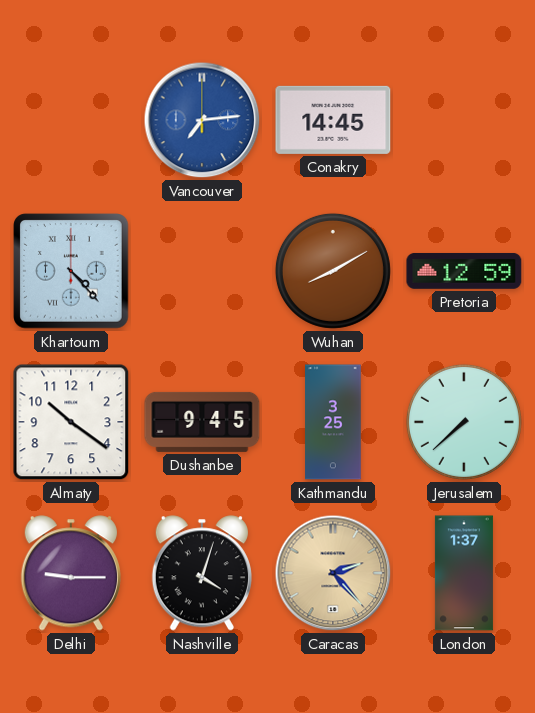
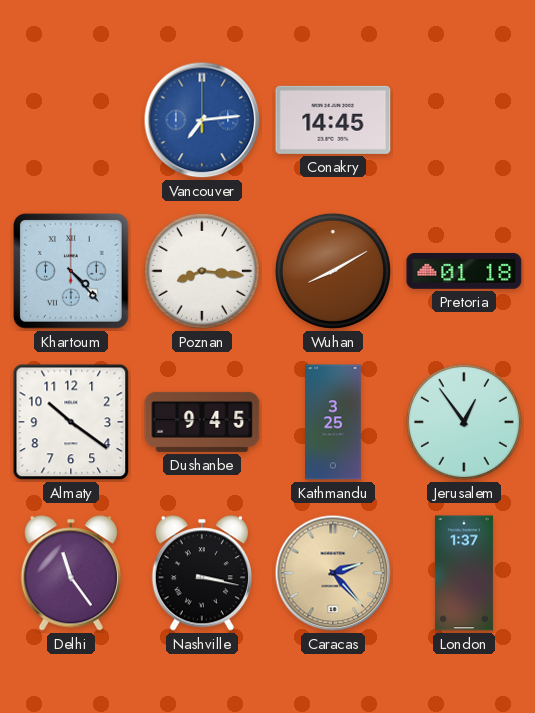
Poznan: none -> 8:16 (202, 271)
Pretoria: 12:59 -> 01:18 (464, 271)
Jerusalem: 7:38 -> 12:54 (464, 422)
Delhi: 9:15 -> 11:24 (71, 573)
Nashville: 4:03 -> 3:17 (202, 573)
